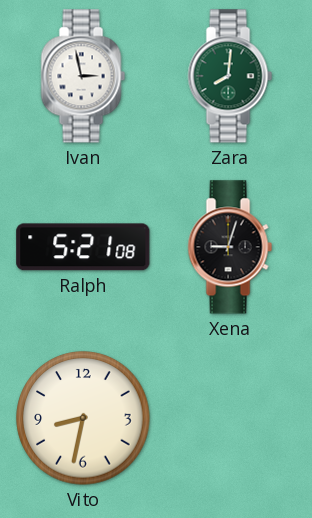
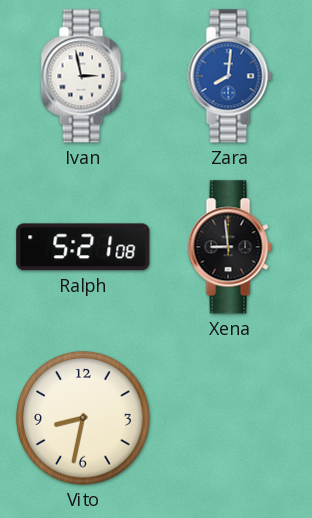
Zara dial: green -> blue (230, 76)
Xena: 9:03 -> 8:59 (230, 247)
